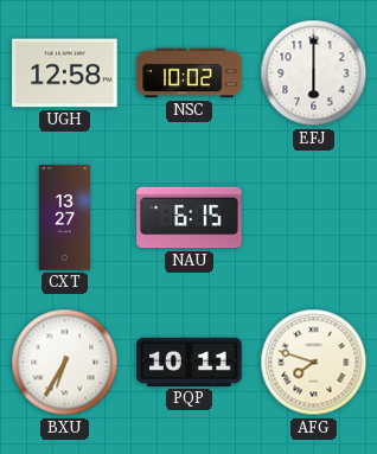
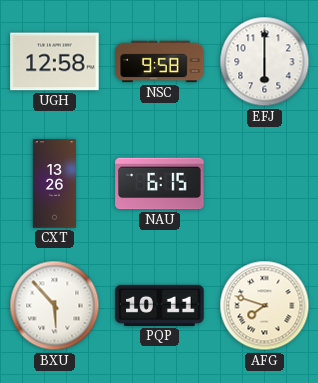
NSC: 10:02 -> 9:58 (160, 62)
CXT: 13:27 -> 13:26 (54, 184)
BXU: 6:35 -> 5:53 (55, 306)
